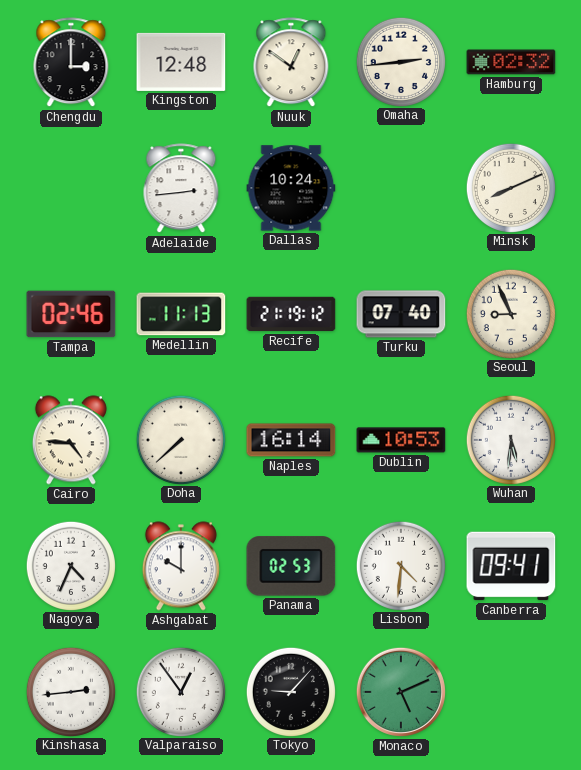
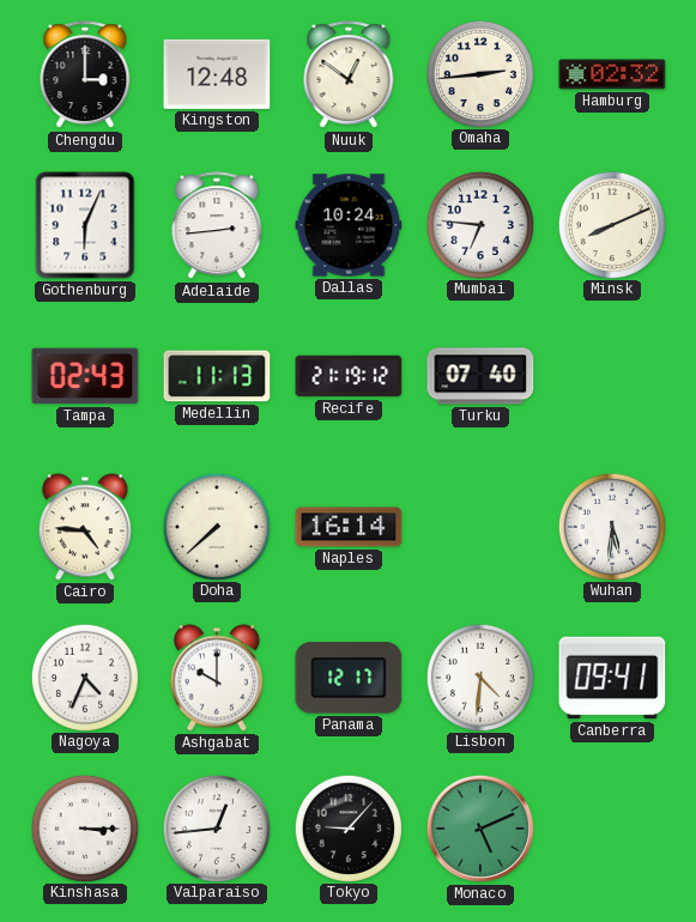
Gothenburg: none -> 6:04 (85, 225)
Mumbai: none -> 6:46 (479, 224)
Tampa: 02:46 -> 02:43 (85, 376)
Seoul: 8:56 -> none (510, 313)
Dublin: 10:53 -> none (401, 440)
Panama: 02:53 -> 12:17 (349, 678)
Kinshasa: 2:44 -> 3:15 (84, 827)
Valparaiso: 12:54 -> 12:44 (216, 827)
